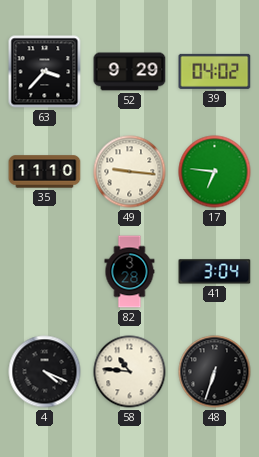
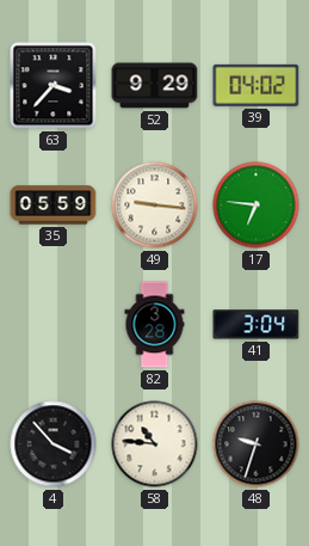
35: 11:10 -> 05:59 (54, 205)
4: 4:19 -> 3:53 (54, 444)
48: 6:33 -> 9:33 (257, 444)
